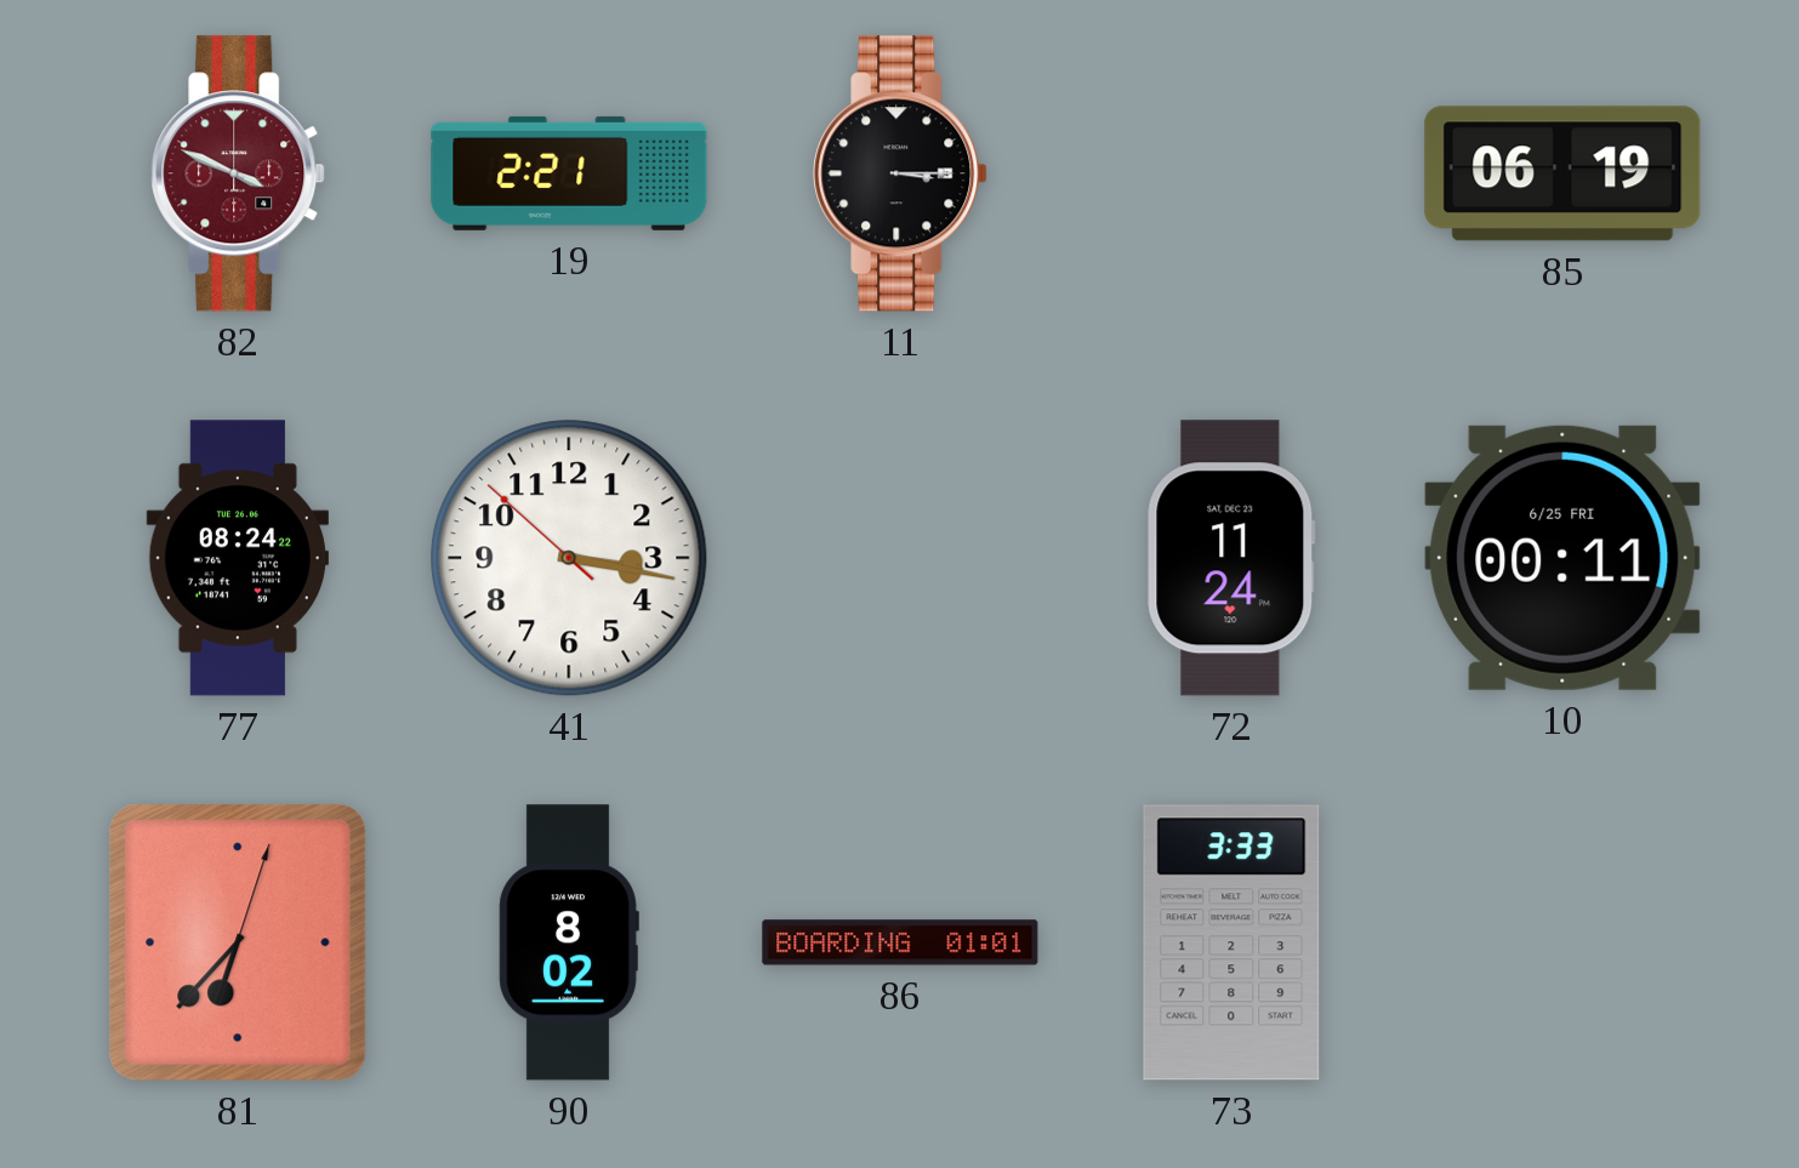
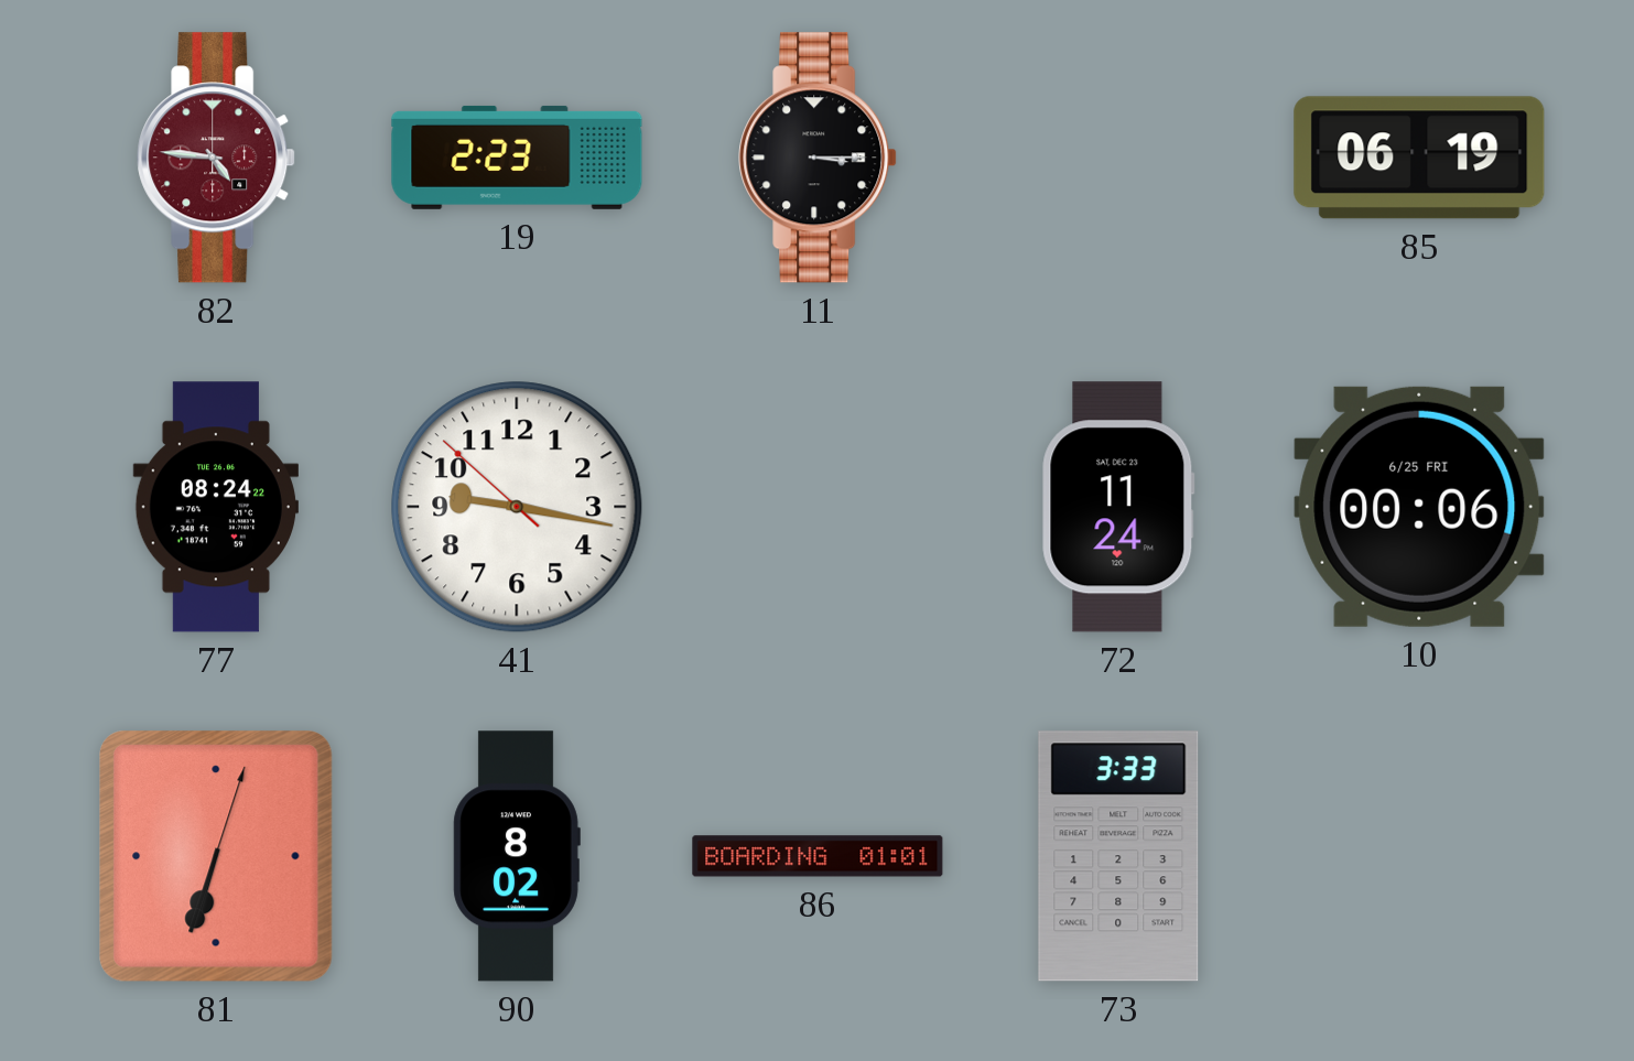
82: 3:49 -> 4:46 (216, 158)
19: 2:21 -> 2:23 (517, 158)
41: 3:16 -> 9:16 (517, 507)
10: 00:11 -> 00:06 (1419, 507)
81: 6:37 -> 6:33 (216, 856)
